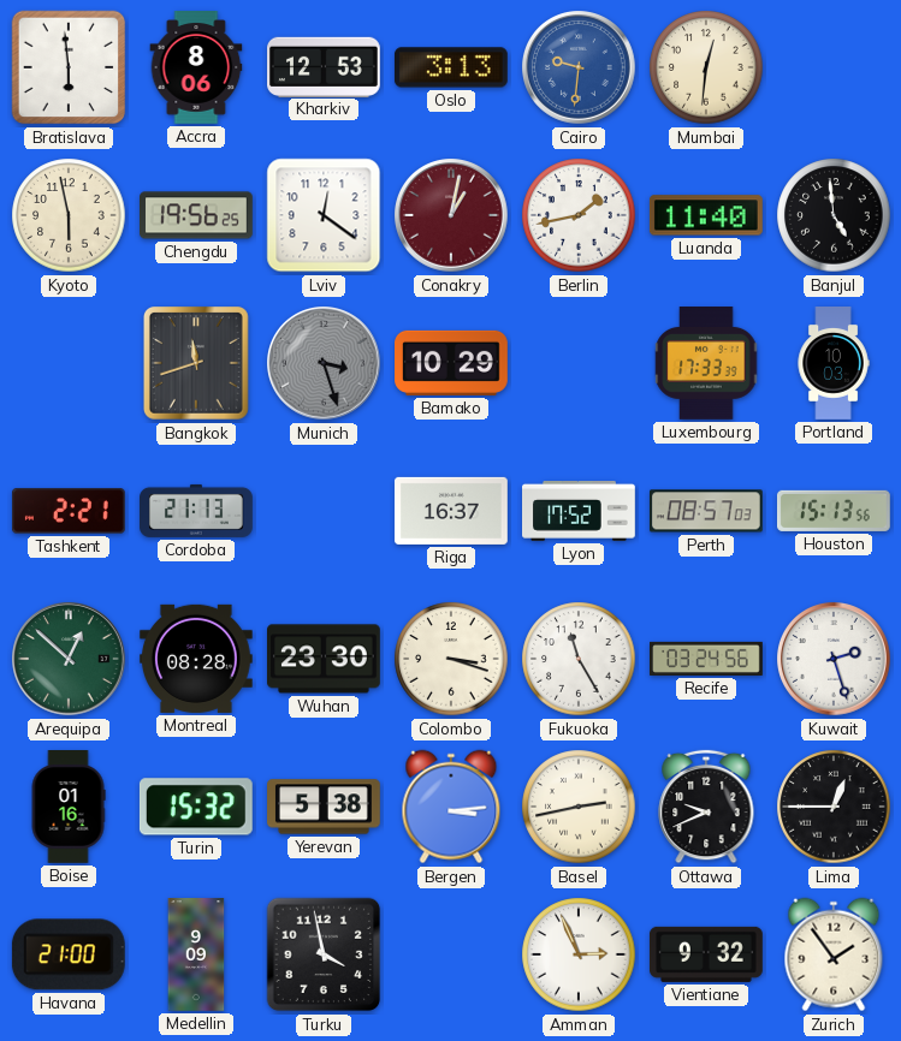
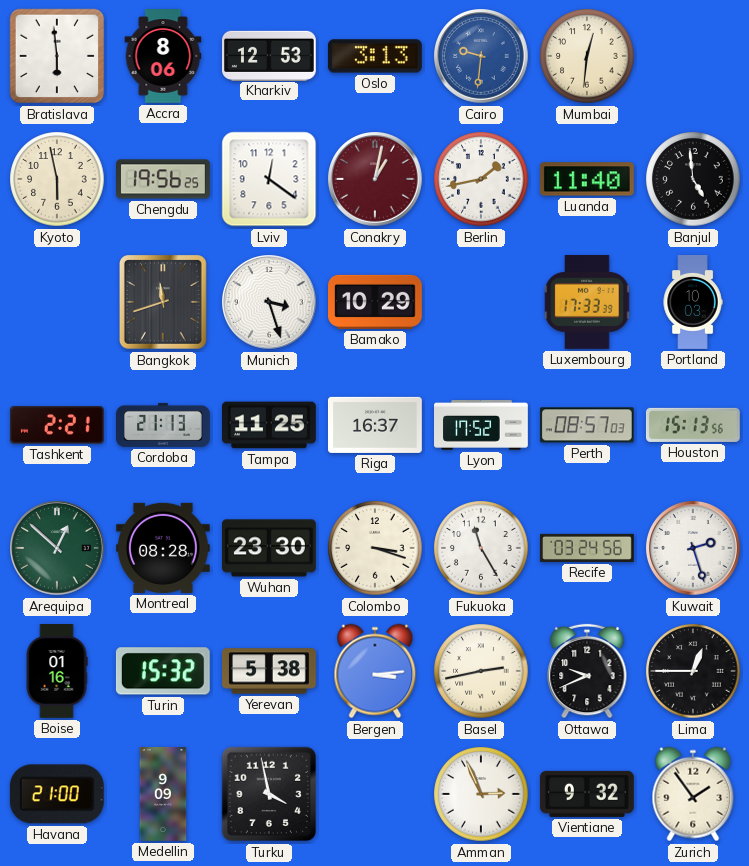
Munich dial: grey -> white (270, 303)
Tampa: none -> 11:25 (270, 425)
